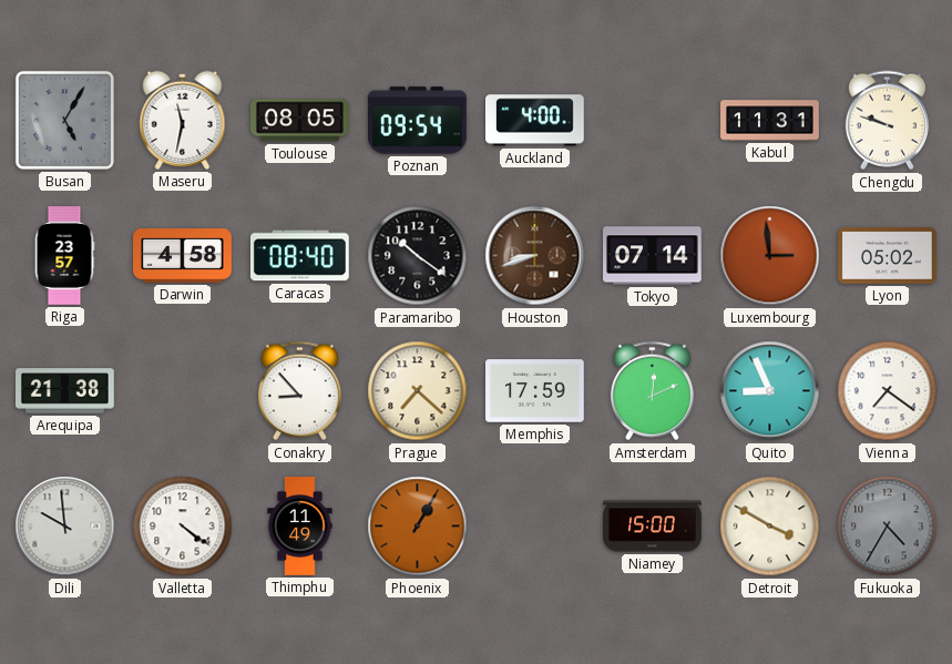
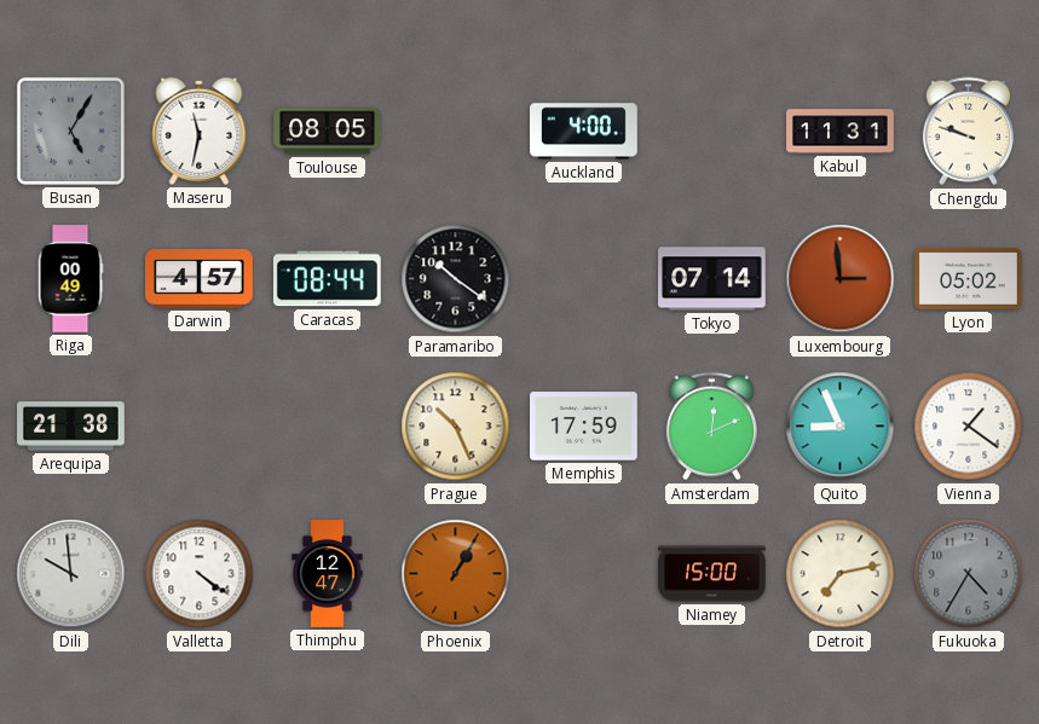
Poznan: 09:54 -> none (418, 121)
Riga: 23:57 -> 00:49 (70, 279)
Darwin: 4:58 -> 4:57 (200, 279)
Caracas: 08:40 -> 08:44 (327, 279)
Houston: 8:42 -> none (535, 256)
Conakry: 8:53 -> none (299, 391)
Prague: 7:22 -> 10:26 (456, 427)
Vienna: 7:21 -> 1:21 (969, 427)
Thimphu: 11:49 -> 12:47 (328, 574)
Detroit: 3:50 -> 7:13 (841, 574)
